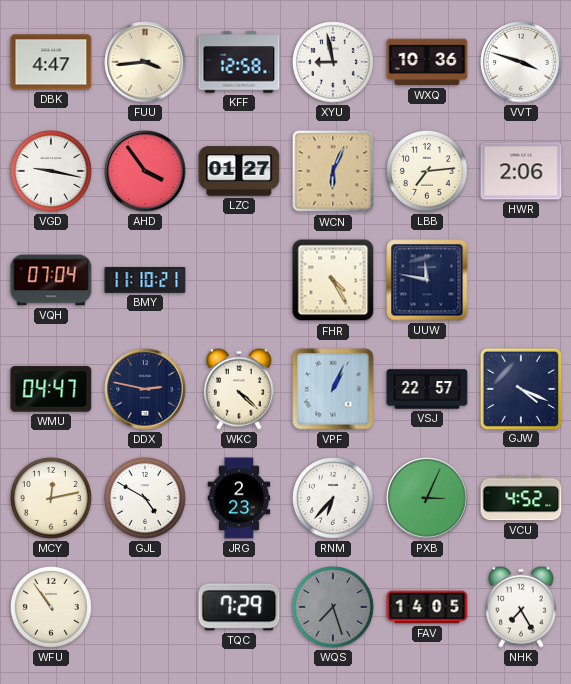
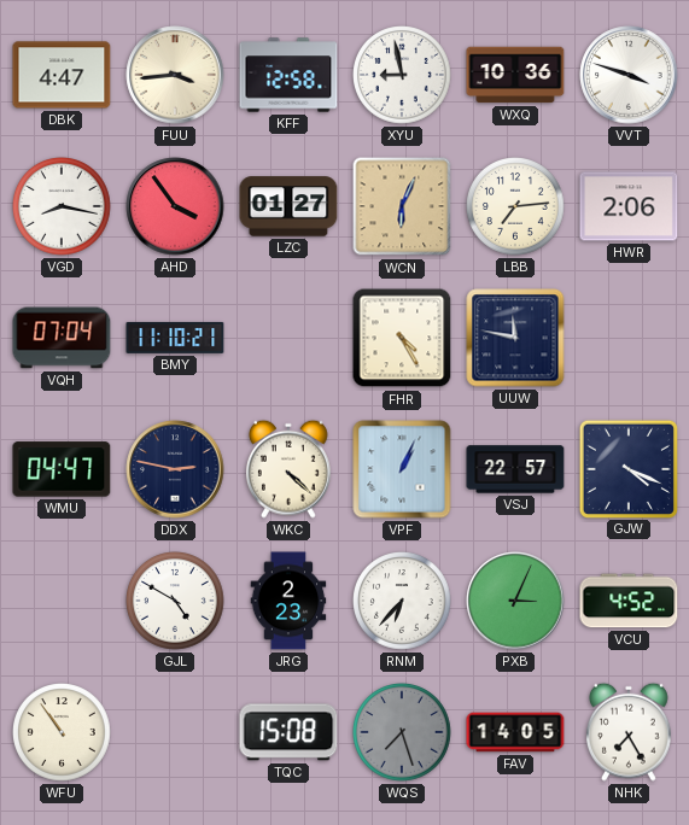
VGD: 9:17 -> 8:17 (63, 207)
MCY: 12:13 -> none (52, 499)
TQC: 7:29 -> 15:08 (288, 732)
